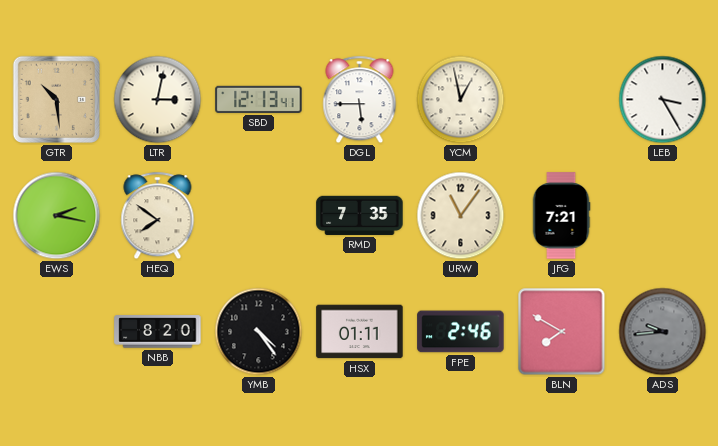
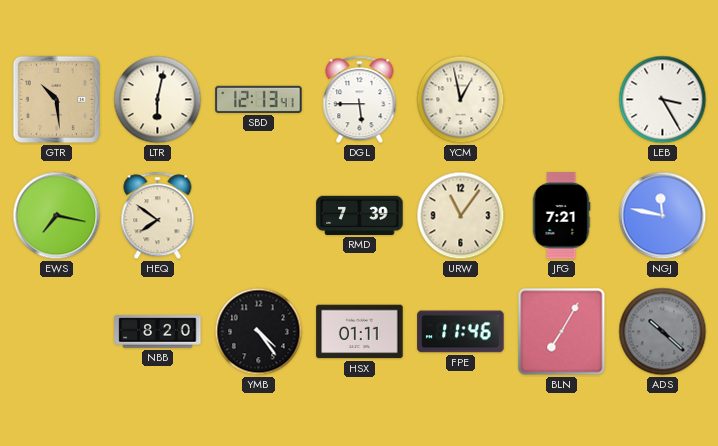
LTR: 3:02 -> 6:02 (158, 100)
EWS: 2:17 -> 7:17 (57, 216)
RMD: 7:35 -> 7:39 (360, 215)
NGJ: none -> 11:47 (663, 216)
FPE: 2:46 -> 11:46 (461, 332)
BLN: 7:50 -> 7:05 (562, 332)
ADS: 9:44 -> 10:22 (663, 332)
